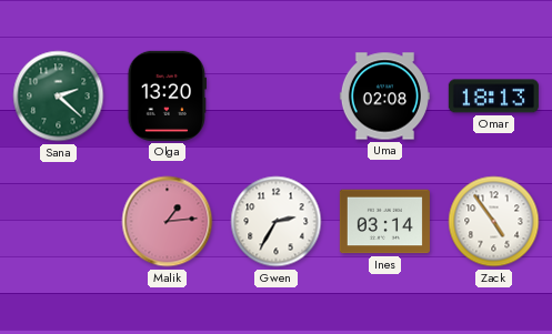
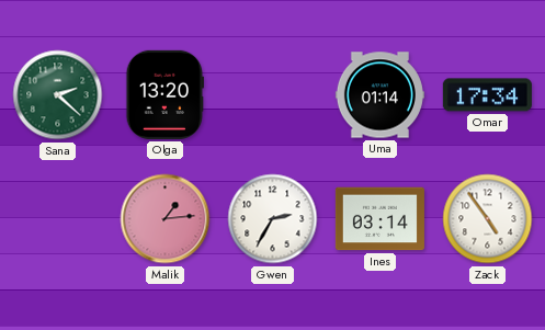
Uma: 02:08 -> 01:14 (379, 95)
Omar: 18:13 -> 17:34 (487, 95)
